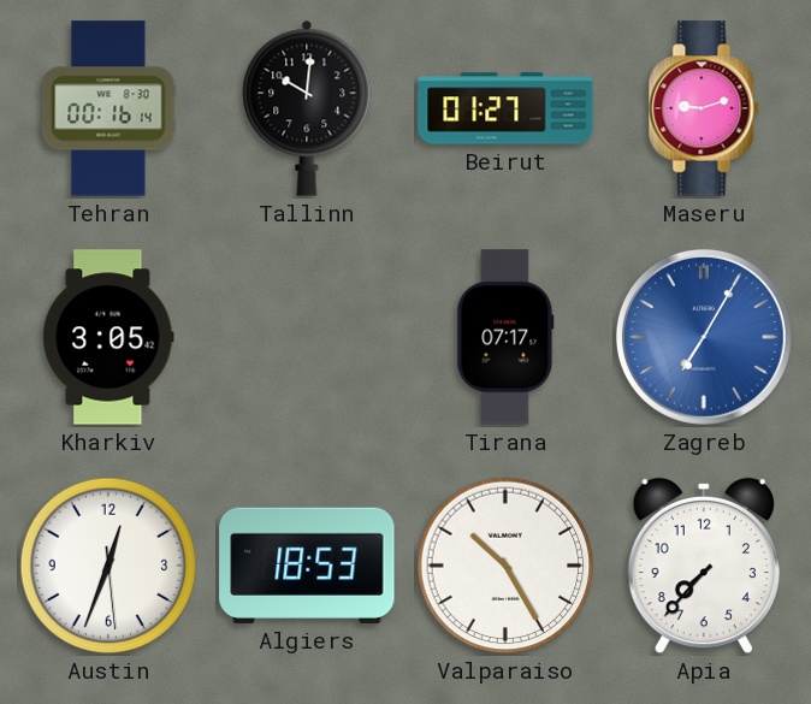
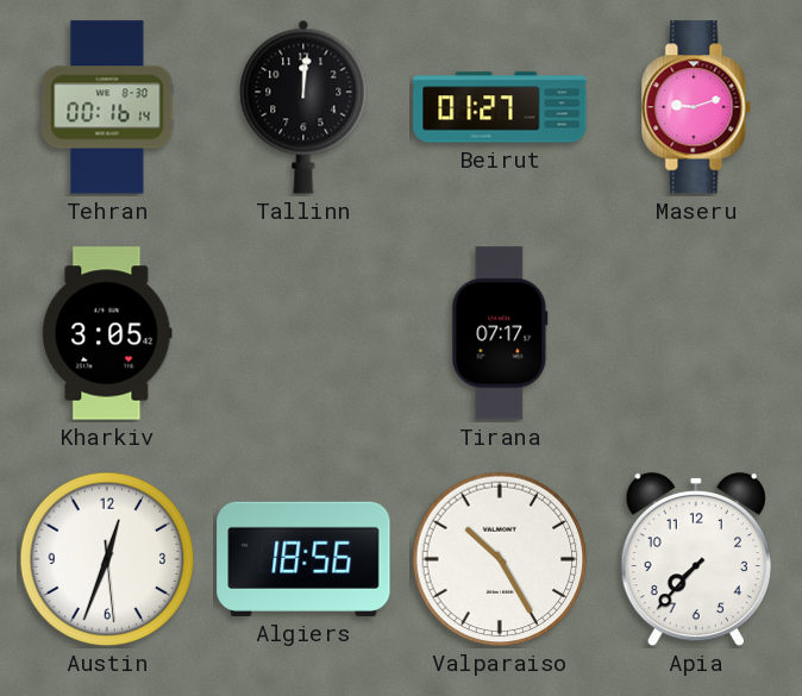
Tallinn: 10:01 -> 12:01 (303, 107)
Zagreb: 7:05 -> none (704, 337)
Algiers: 18:53 -> 18:56 (303, 559)
